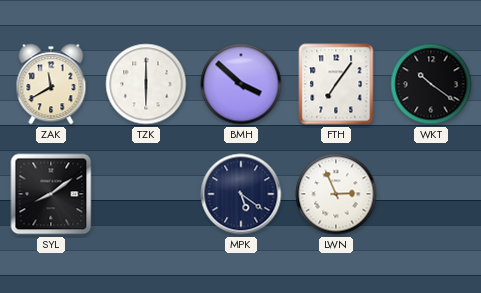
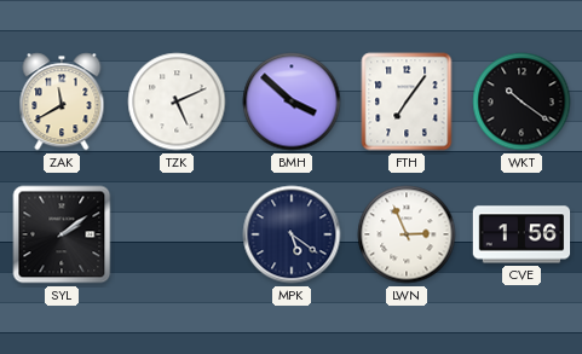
TZK: 6:00 -> 5:11 (177, 101)
SYL: 8:09 -> 2:09 (62, 234)
CVE: none -> 1:56 (522, 234)
